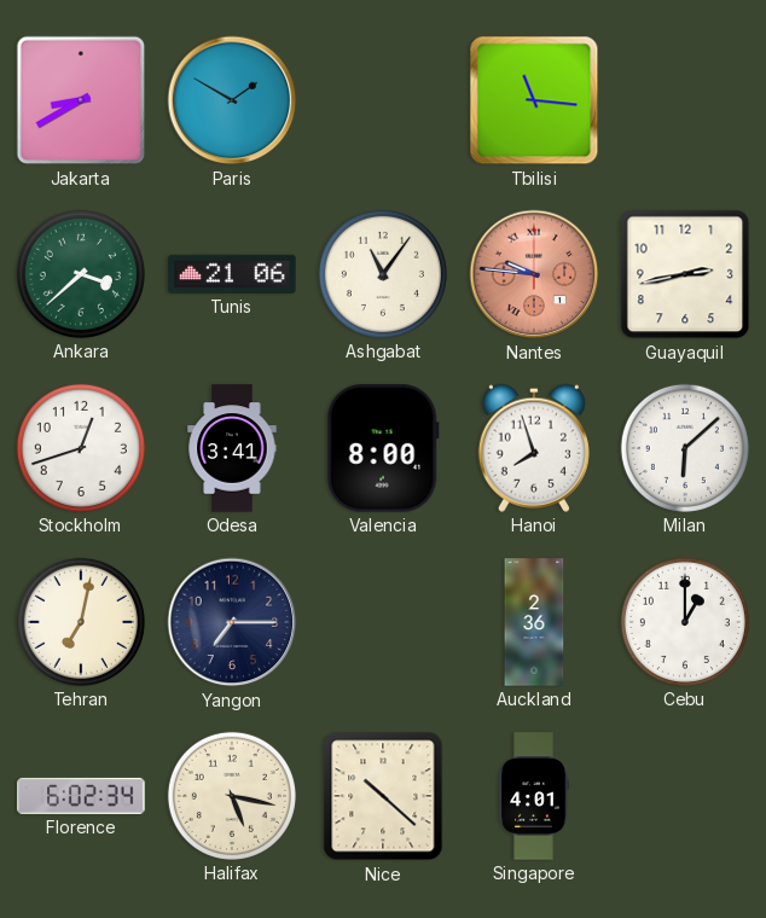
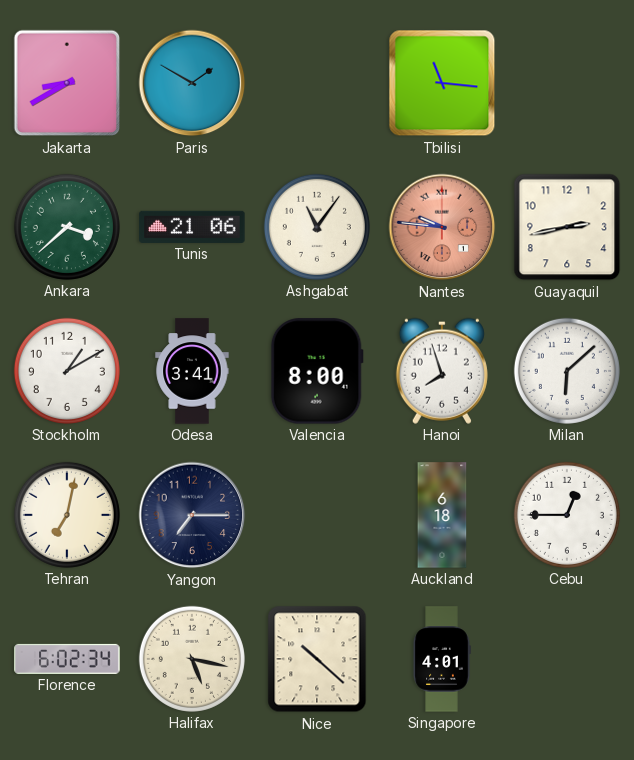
Stockholm: 12:42 -> 1:10 (67, 371)
Auckland: 2:36 -> 6:18 (442, 515)
Cebu: 1:00 -> 12:45 (567, 515)
